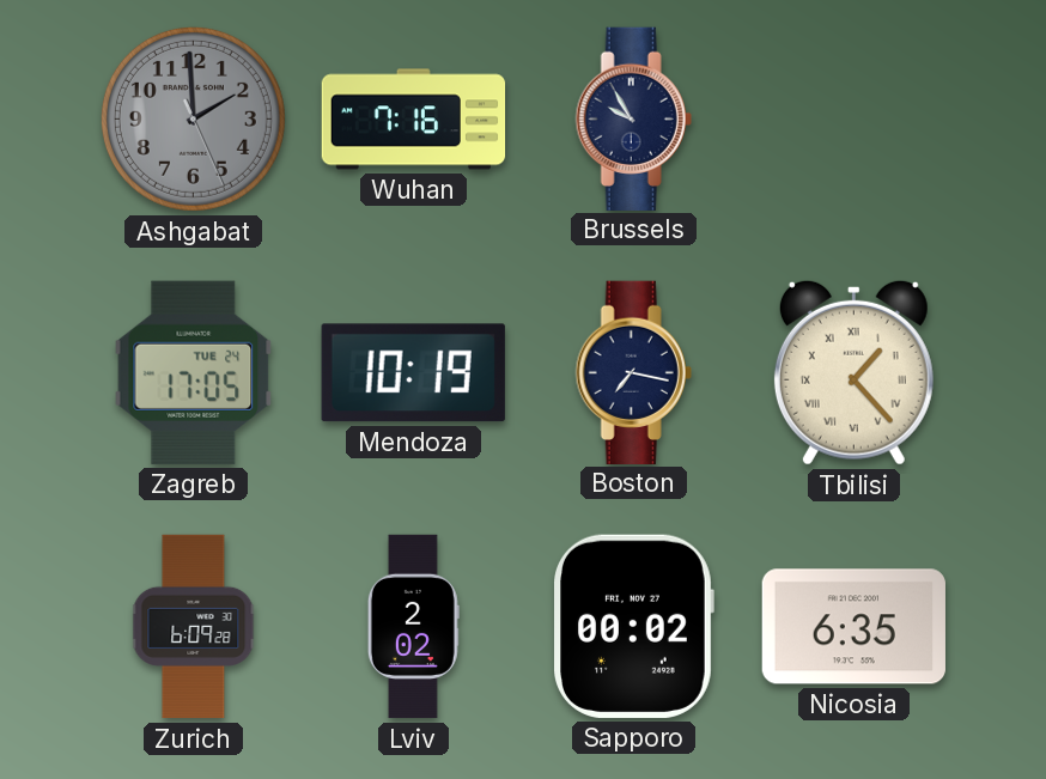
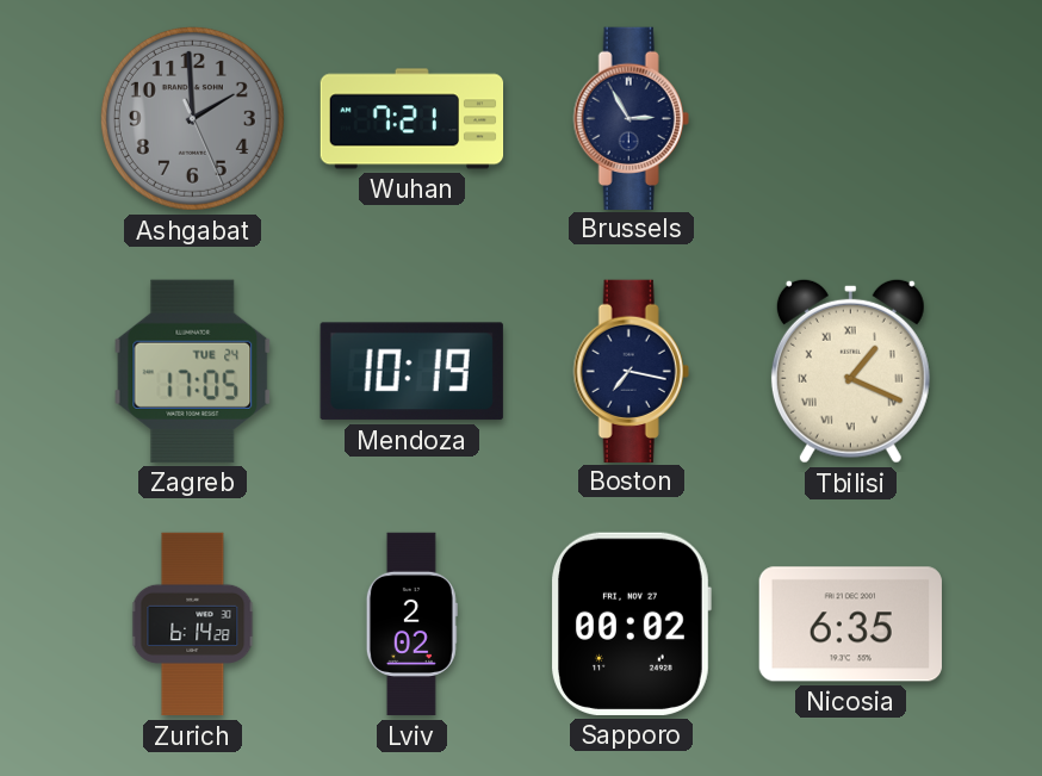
Wuhan: 7:16 -> 7:21 (413, 119)
Brussels: 9:55 -> 2:55 (631, 118)
Tbilisi: 1:23 -> 1:19 (850, 371)
Zurich: 6:09 -> 6:14 (193, 625)
